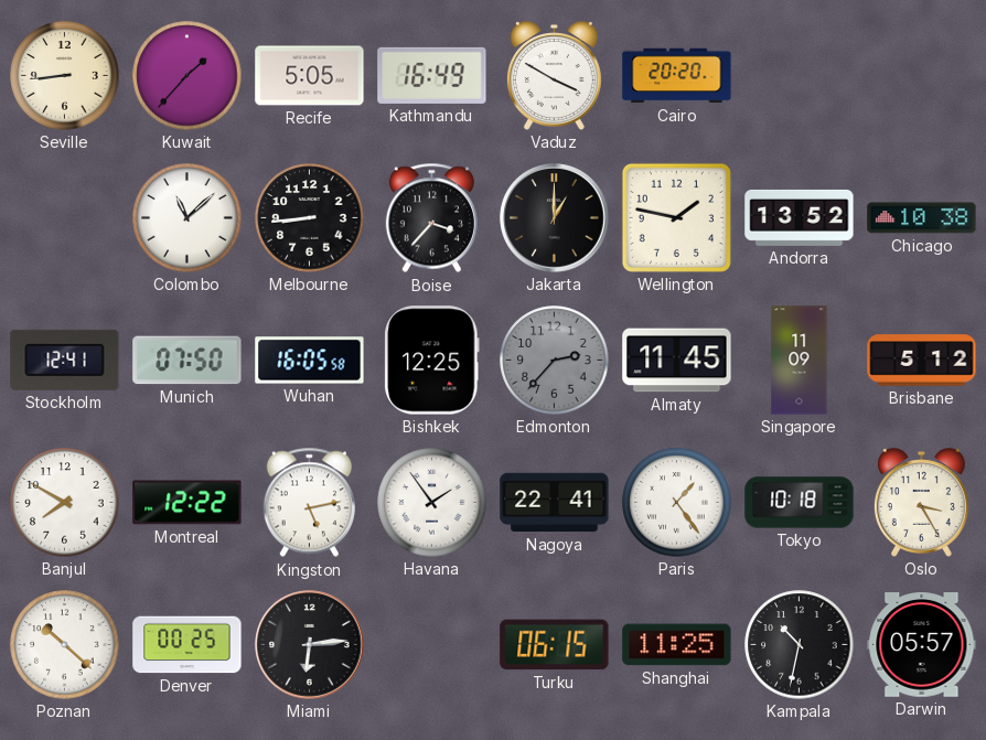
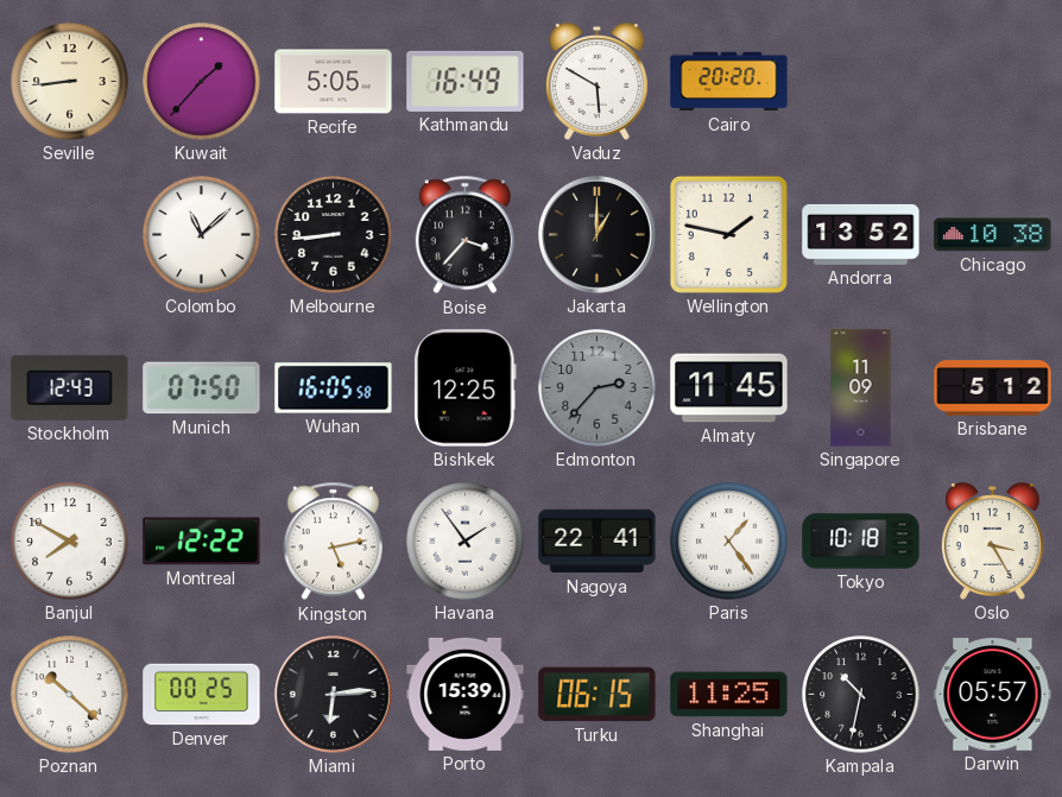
Vaduz: 3:50 -> 5:50 (596, 82)
Stockholm: 12:41 -> 12:43 (70, 387)
Porto: none -> 15:39 (466, 694)
